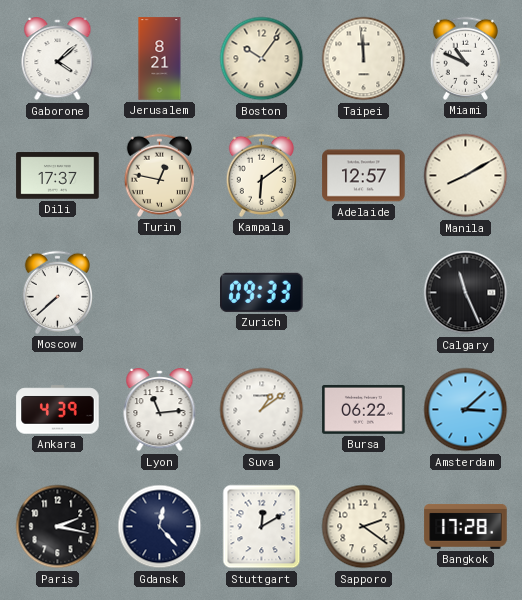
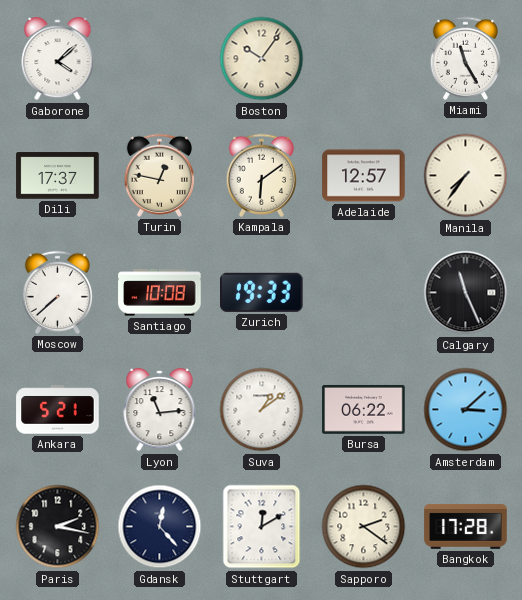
Jerusalem: 8:21 -> none (160, 59)
Taipei: 11:59 -> none (364, 59)
Miami: 10:49 -> 11:25 (465, 58)
Manila: 8:10 -> 7:36 (466, 176)
Santiago: none -> 10:08 (160, 293)
Zurich: 09:33 -> 19:33 (262, 292)
Ankara: 4:39 -> 5:21 (58, 410)
